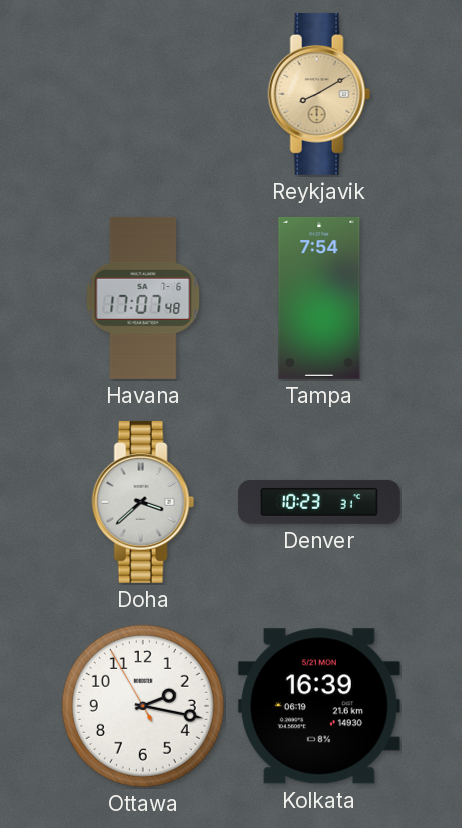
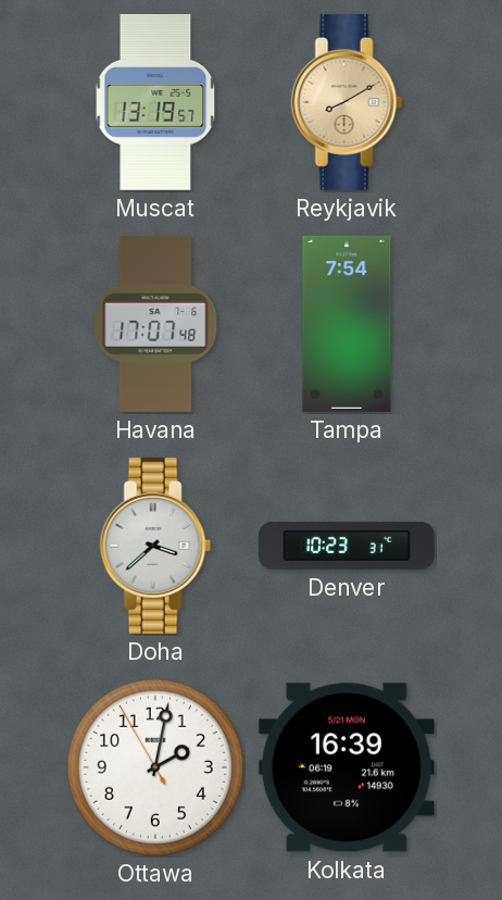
Muscat: none -> 13:19 (155, 102)
Ottawa: 2:16 -> 2:01 (155, 767)
